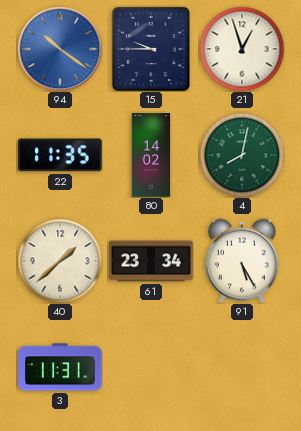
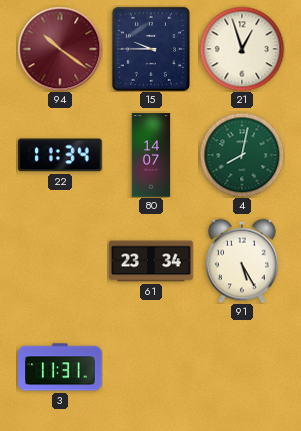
94 dial: blue -> burgundy (60, 49)
22: 11:35 -> 11:34 (60, 155)
80: 14:02 -> 14:07 (151, 155)
40: 1:38 -> none (60, 261)
